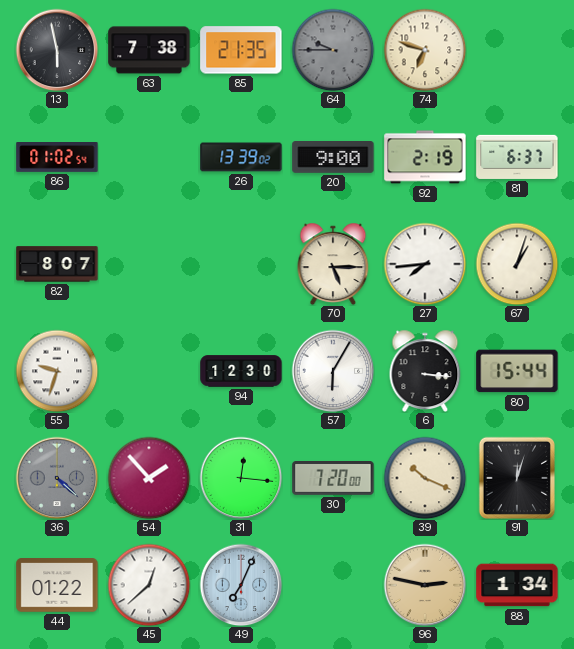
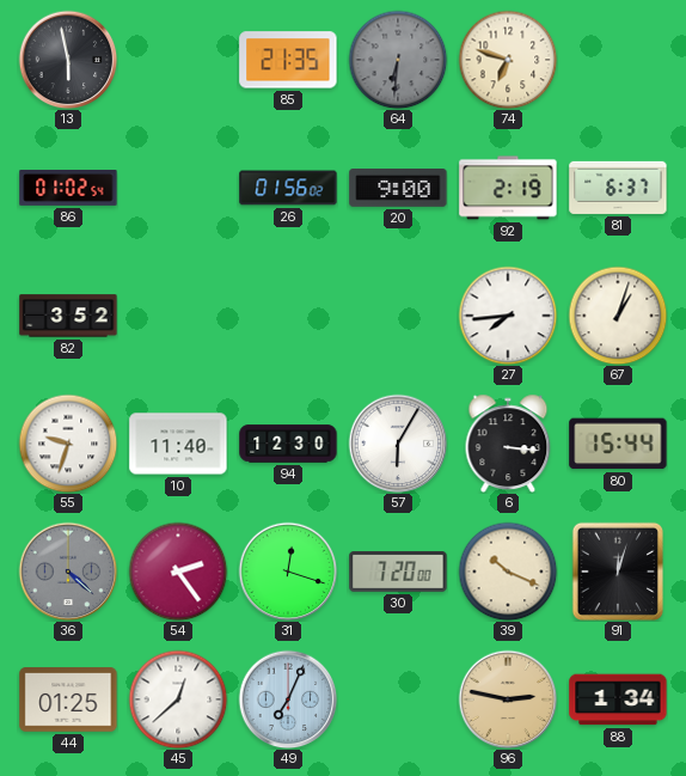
63: 7:38 -> none (149, 50)
64: 9:45 -> 6:31 (398, 60)
26: 13:39 -> 01:56 (288, 188)
82: 8:07 -> 3:52 (68, 316)
70: 5:15 -> none (333, 264)
10: none -> 11:40 (178, 444)
54: 1:53 -> 2:24 (178, 572)
31: 12:16 -> 12:18 (288, 572)
44: 01:22 -> 01:25 (68, 699)
